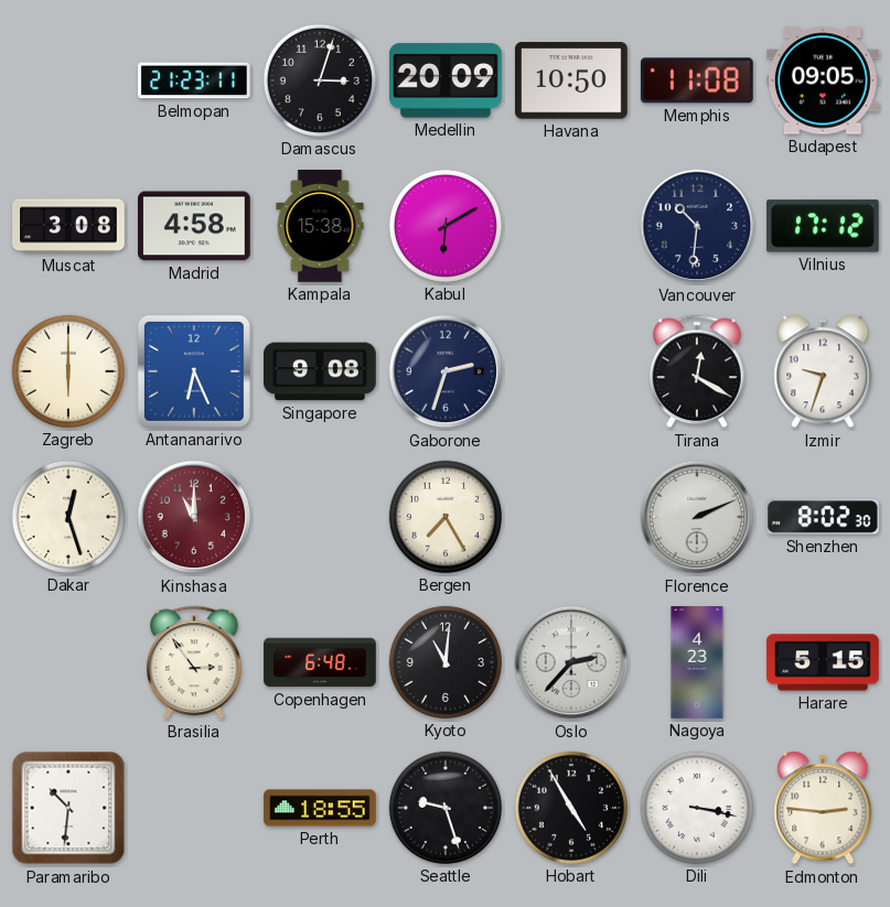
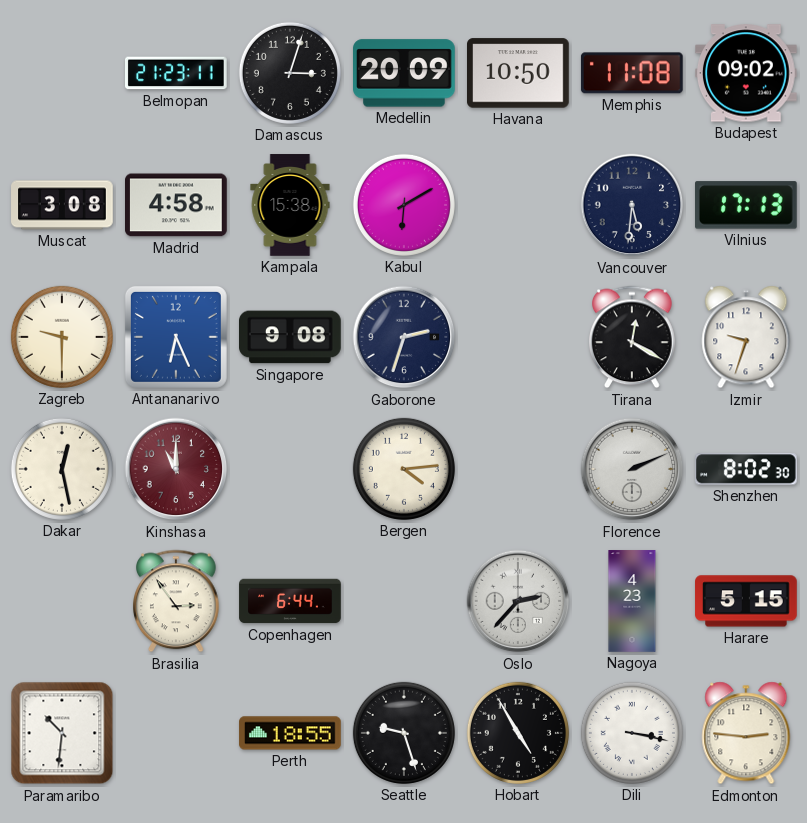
Budapest: 09:05 -> 09:02 (747, 73)
Vancouver: 10:31 -> 5:31 (632, 205)
Vilnius: 17:12 -> 17:13 (747, 205)
Zagreb: 6:00 -> 9:30 (62, 337)
Dakar: 12:27 -> 12:28 (62, 469)
Bergen: 7:25 -> 4:14 (404, 469)
Copenhagen: 6:48 -> 6:44 (290, 601)
Kyoto: 11:01 -> none (446, 662)
